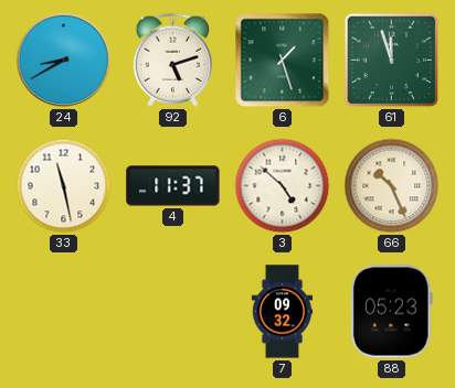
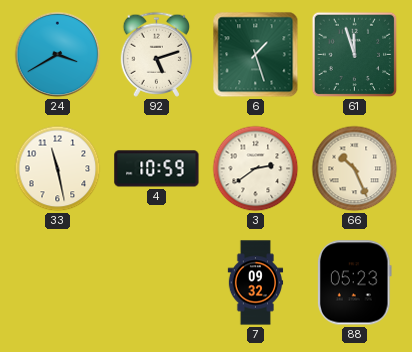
24: 8:40 -> 3:40 (58, 55)
4: 11:37 -> 10:59 (157, 169)
3: 4:52 -> 2:39 (256, 169)
